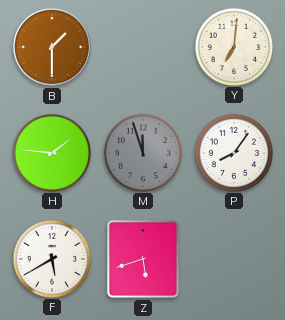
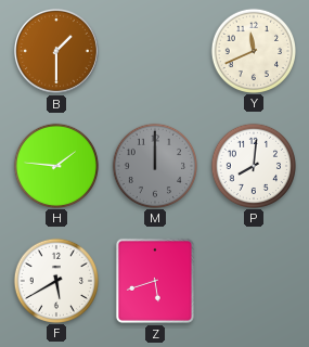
Y: 7:01 -> 11:41 (253, 50)
M: 11:57 -> 12:00 (154, 165)
P: 8:06 -> 8:01 (253, 165)
